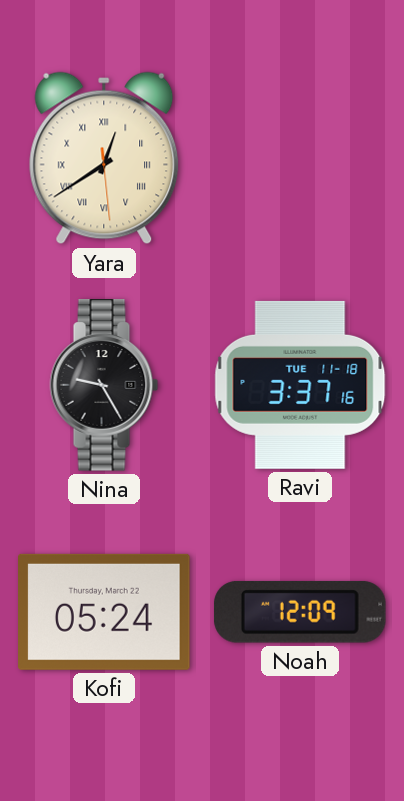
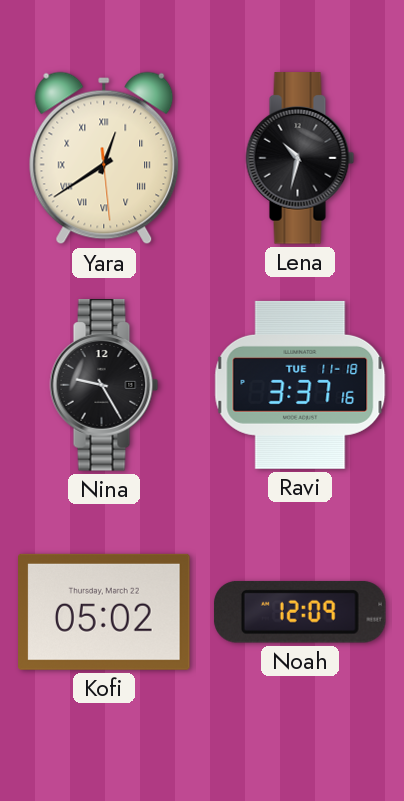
Lena: none -> 10:32 (300, 158)
Kofi: 05:24 -> 05:02 (104, 612)
